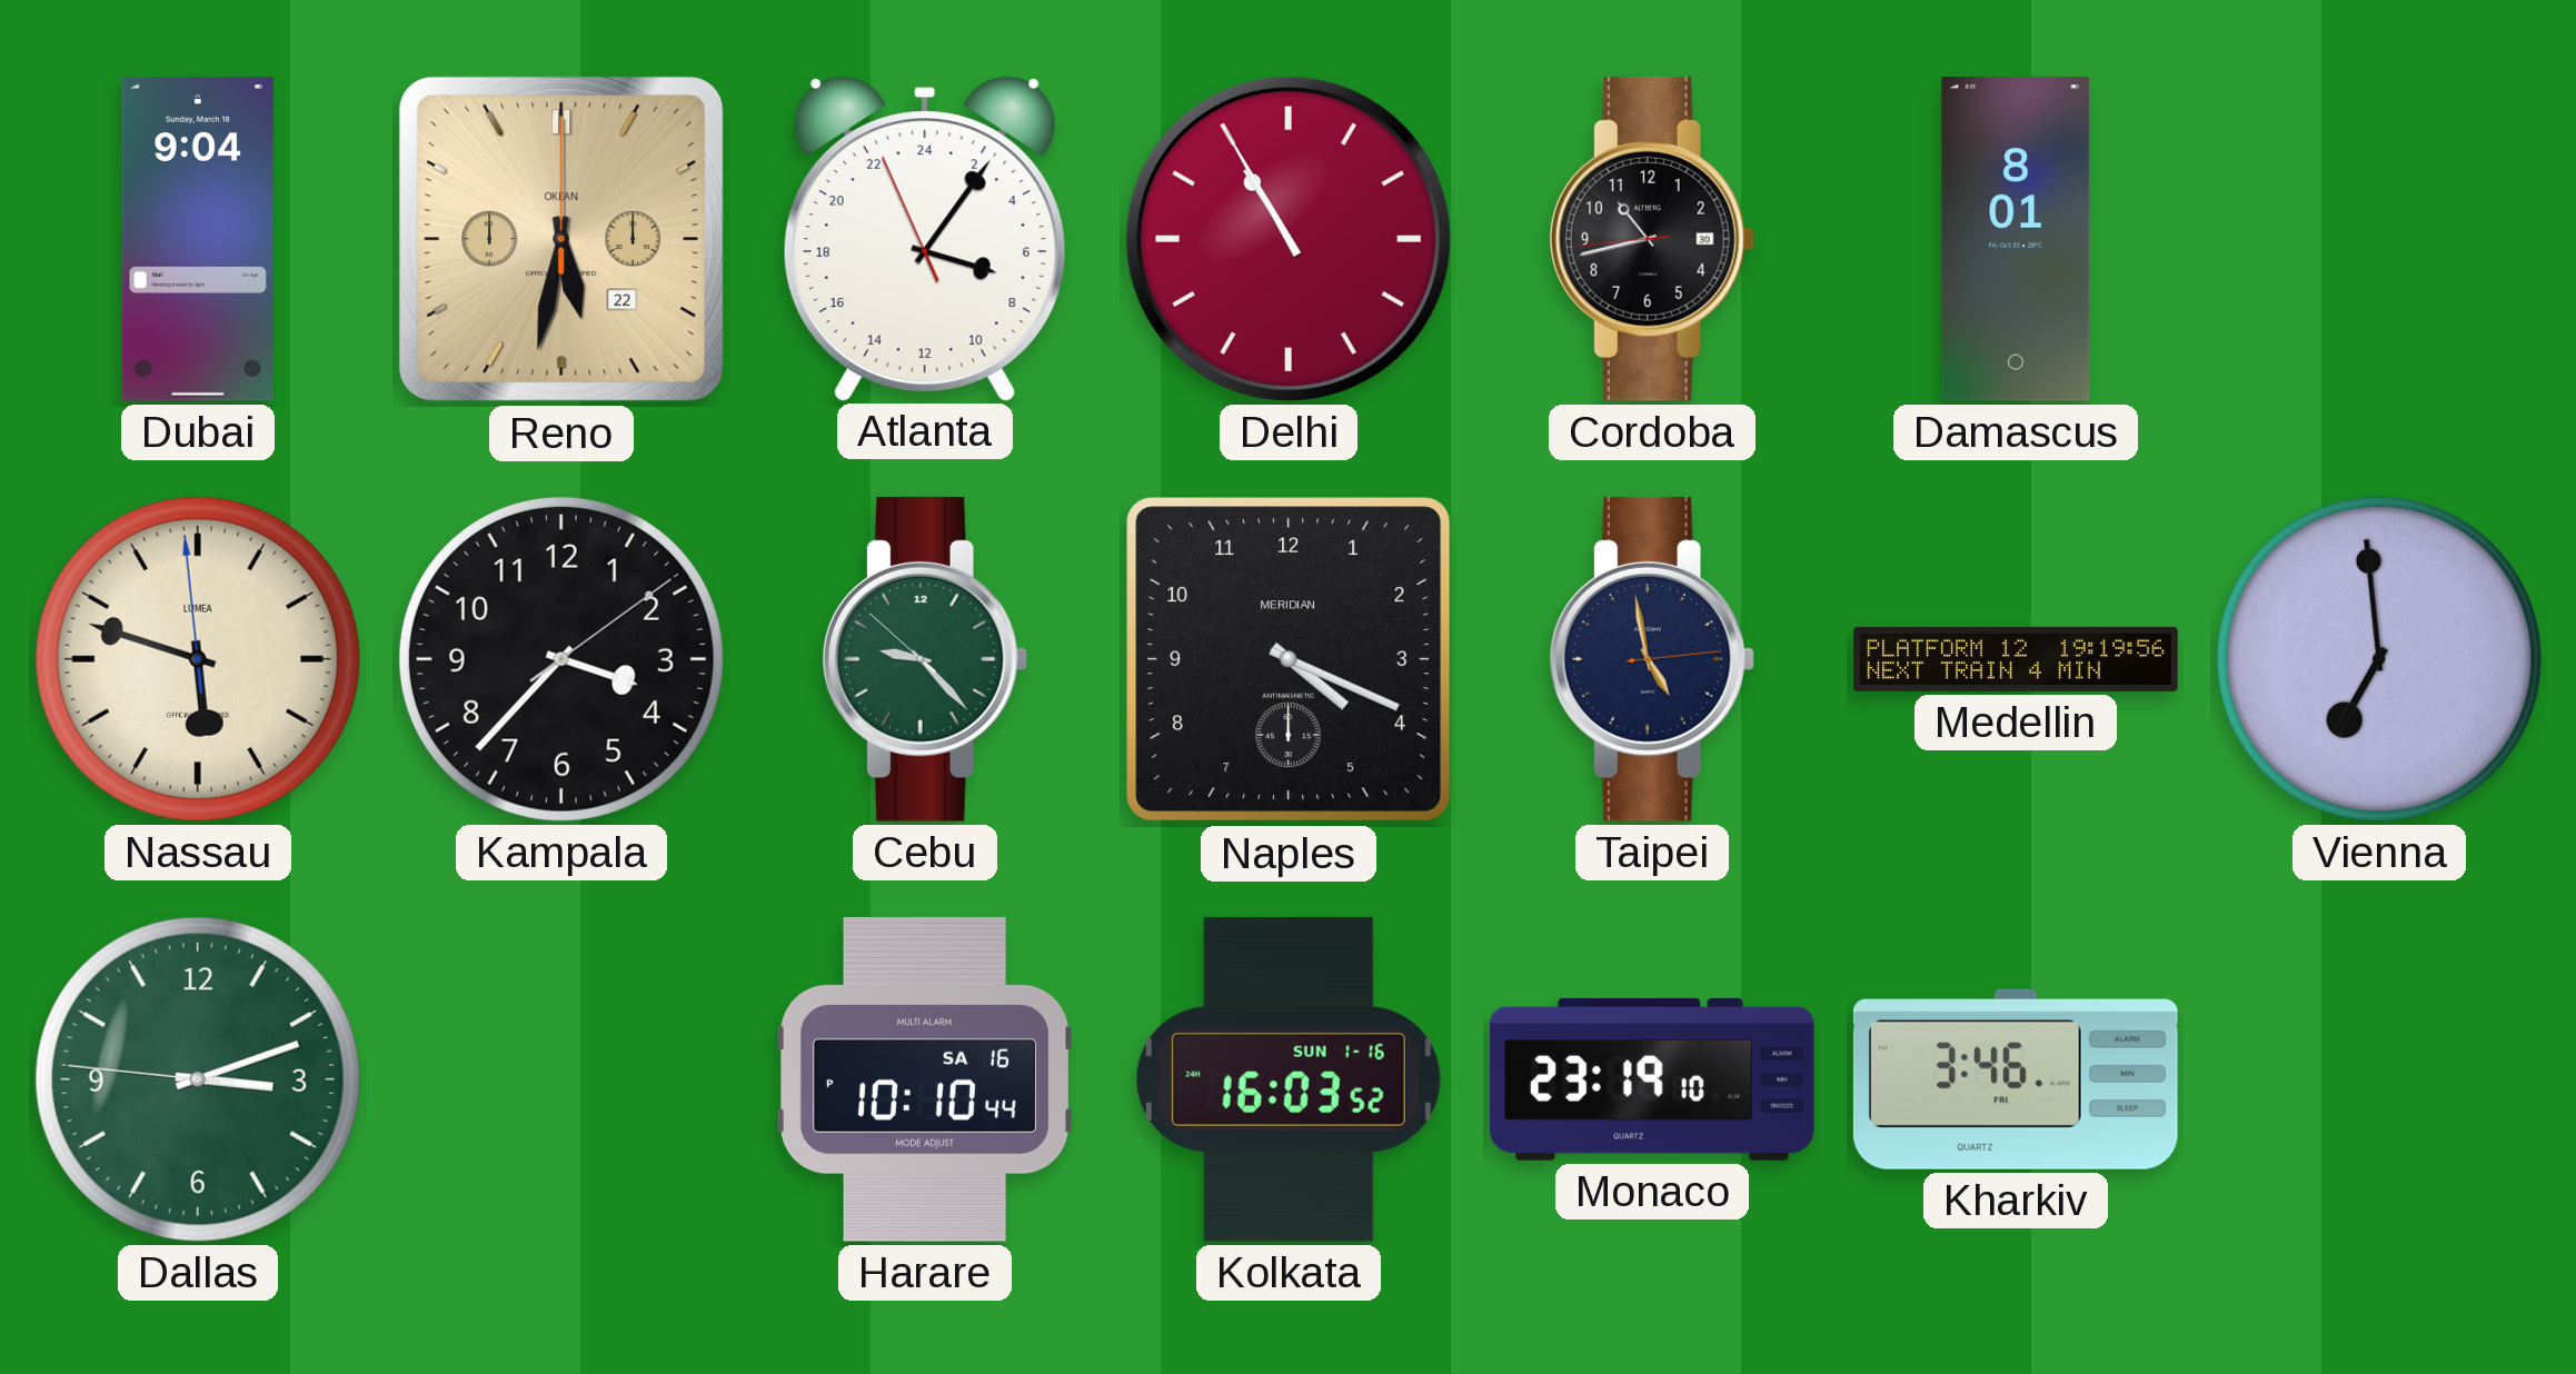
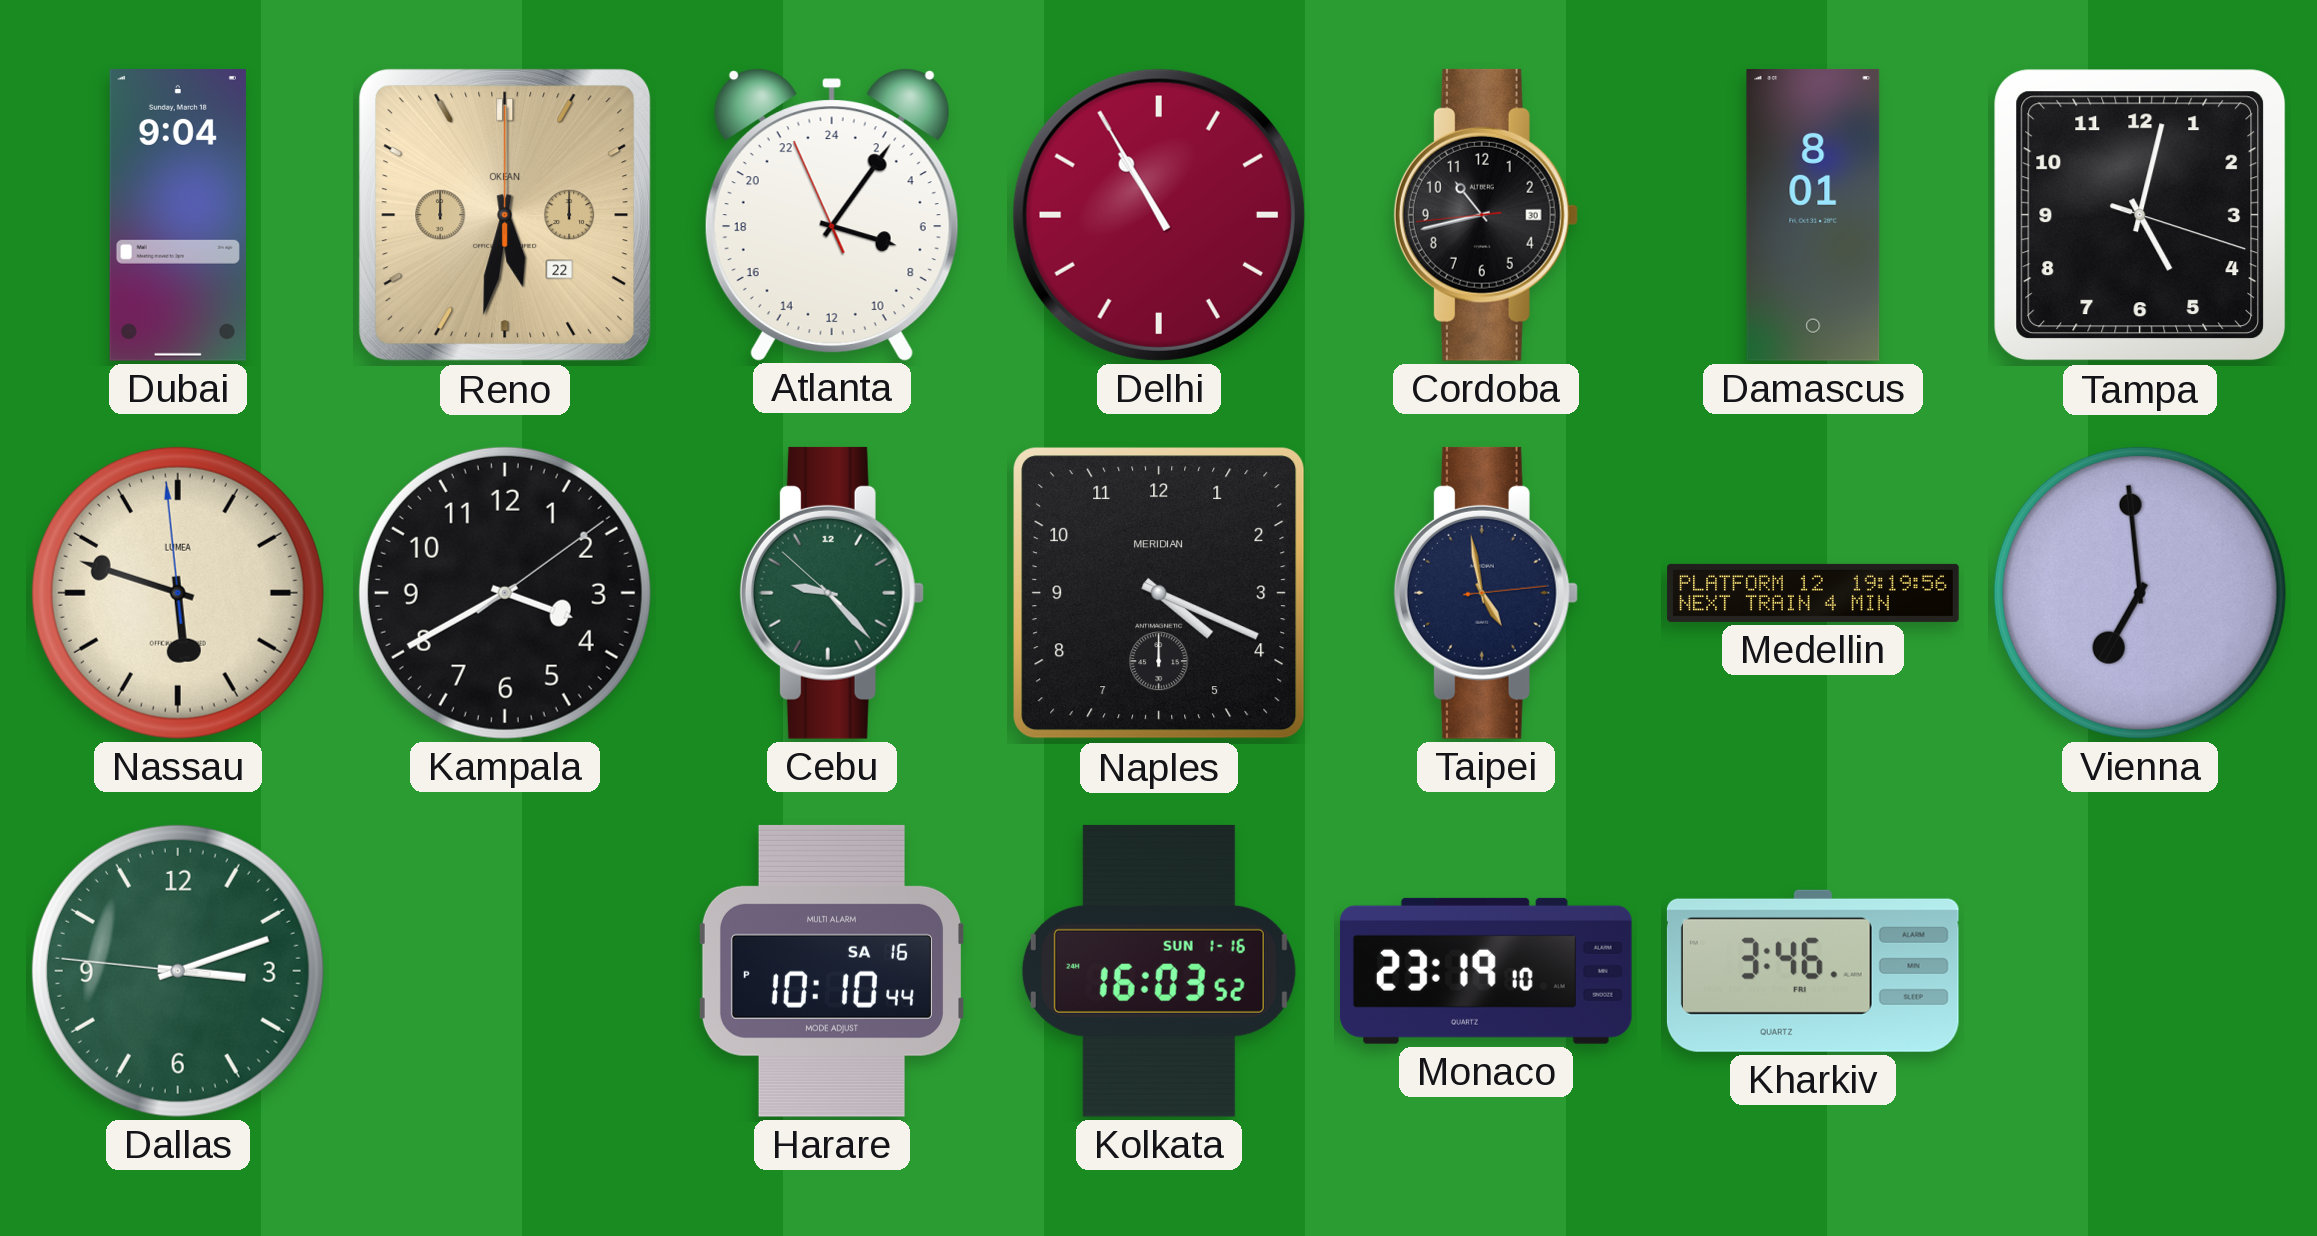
Tampa: none -> 5:02 (2140, 215)
Kampala: 3:37 -> 3:40 (505, 593)
